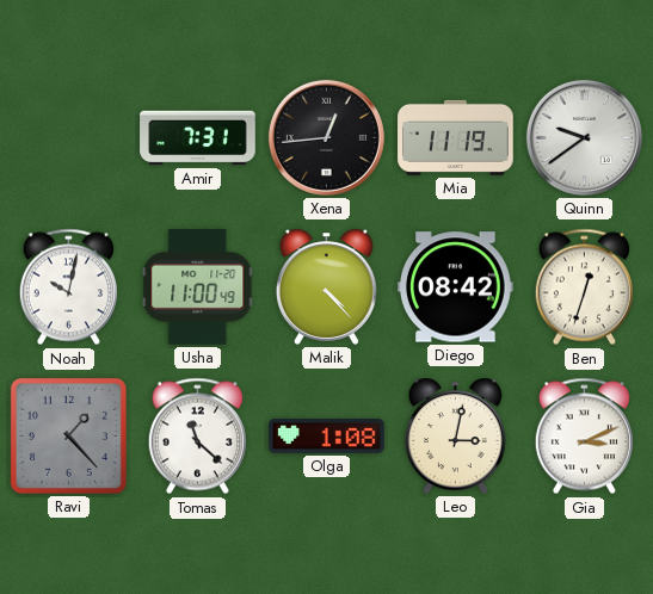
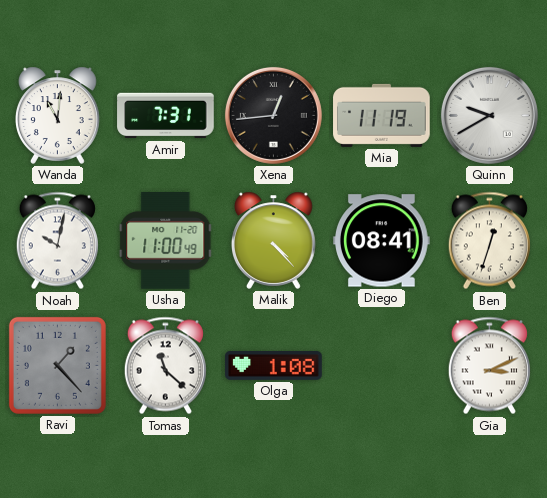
Wanda: none -> 11:01 (58, 115)
Quinn: 9:39 -> 9:40 (489, 115)
Diego: 08:42 -> 08:41 (382, 241)
Leo: 3:02 -> none (456, 435)
